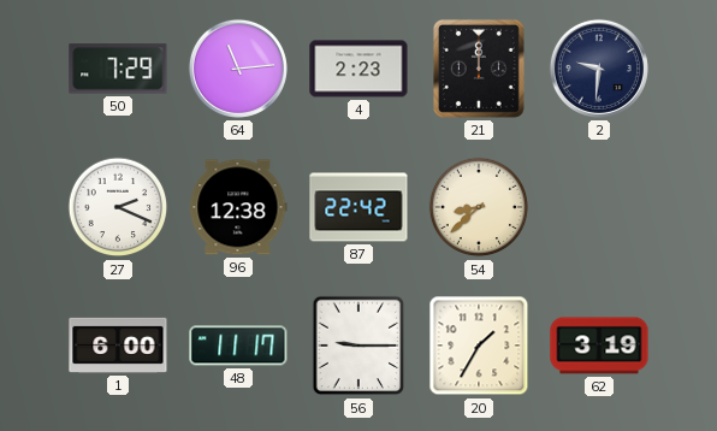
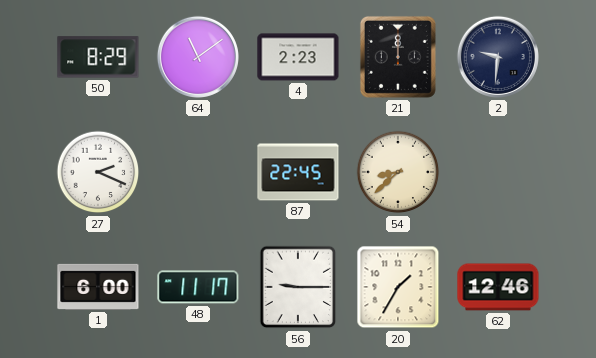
50: 7:29 -> 8:29 (98, 57)
64: 11:14 -> 11:09 (198, 57)
96: 12:38 -> none (238, 207)
87: 22:42 -> 22:45 (298, 172)
62: 3:19 -> 12:46 (498, 287)
